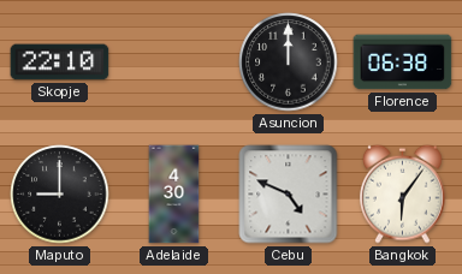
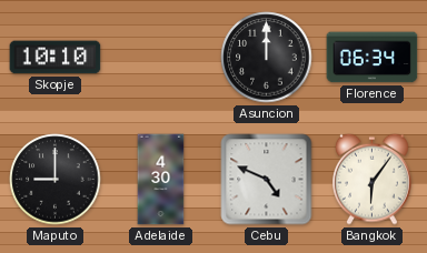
Skopje: 22:10 -> 10:10 (56, 58)
Florence: 06:38 -> 06:34 (373, 58)
